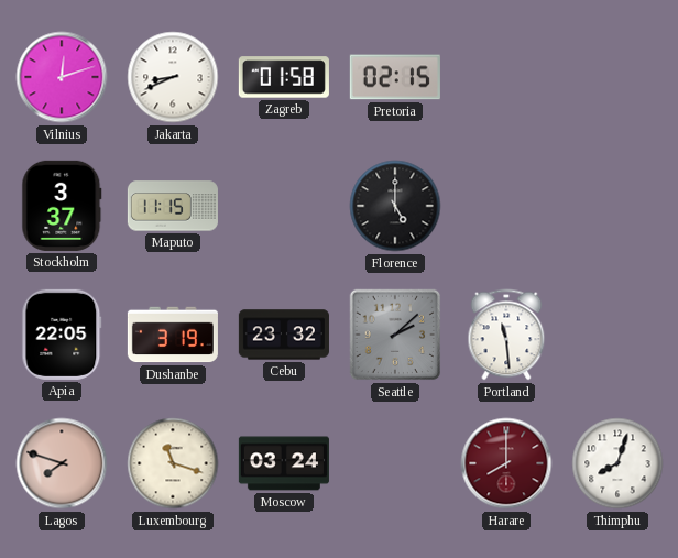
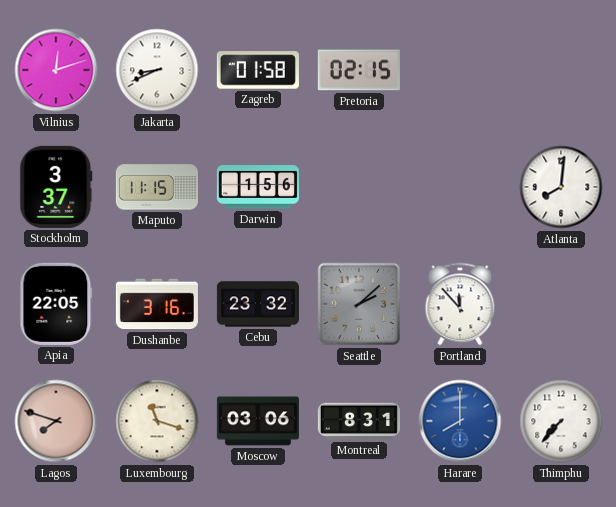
Darwin: none -> 1:56 (258, 187)
Florence: 5:00 -> none (395, 206)
Atlanta: none -> 8:01 (561, 187)
Dushanbe: 3:19 -> 3:16 (157, 304)
Portland: 11:29 -> 11:53 (460, 304)
Moscow: 03:24 -> 03:06 (258, 421)
Montreal: none -> 8:31 (359, 421)
Harare dial: burgundy -> blue (460, 421)
Thimphu: 8:03 -> 7:37 (561, 421)
